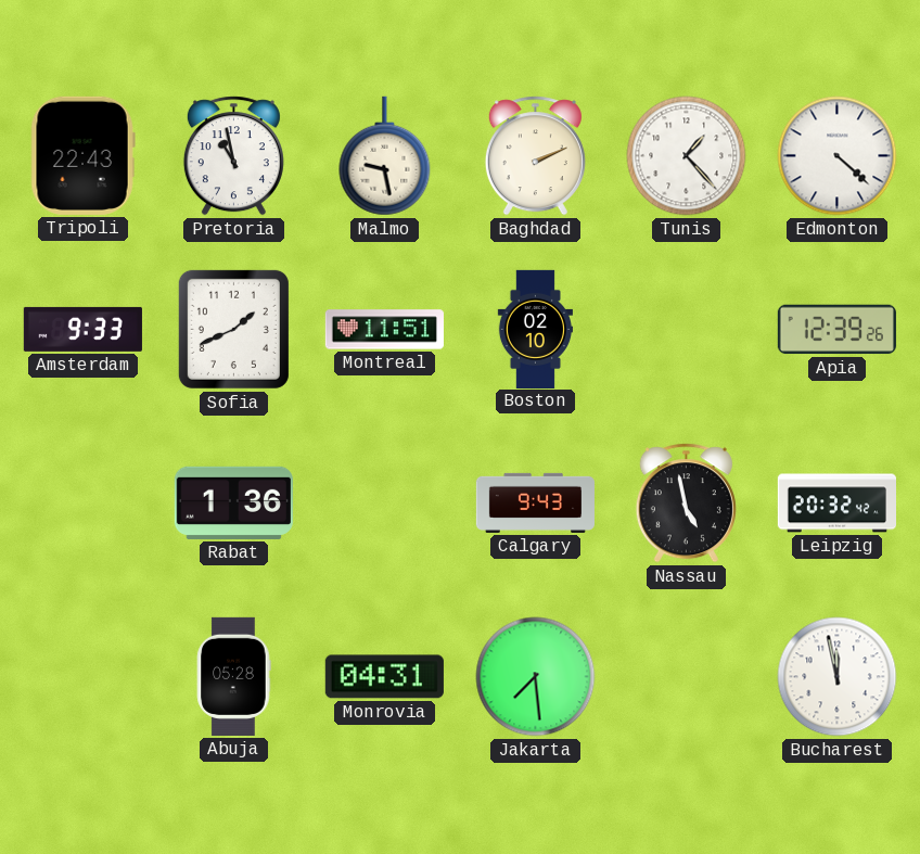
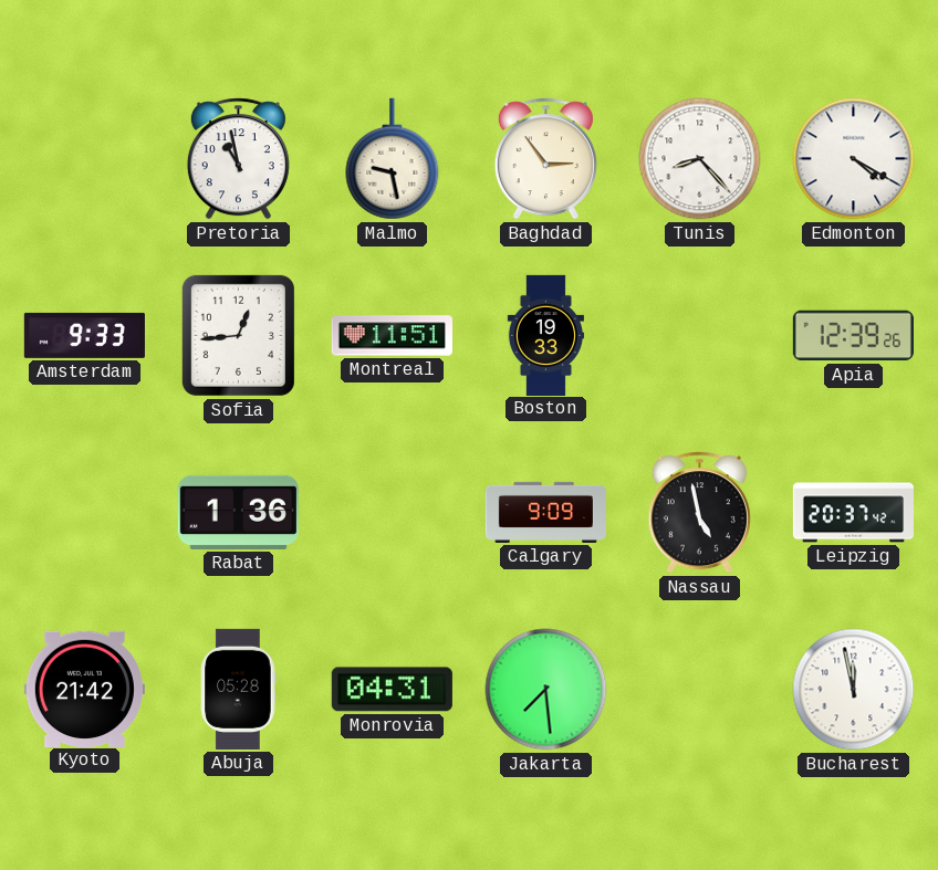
Tripoli: 22:43 -> none (82, 155)
Baghdad: 2:11 -> 2:54 (545, 159)
Tunis: 1:23 -> 8:23 (700, 159)
Edmonton: 4:22 -> 4:20 (854, 159)
Sofia: 1:41 -> 12:44 (238, 335)
Boston: 02:10 -> 19:33 (545, 335)
Calgary: 9:43 -> 9:09 (545, 512)
Leipzig: 20:32 -> 20:37 (853, 513)
Kyoto: none -> 21:42 (84, 689)
